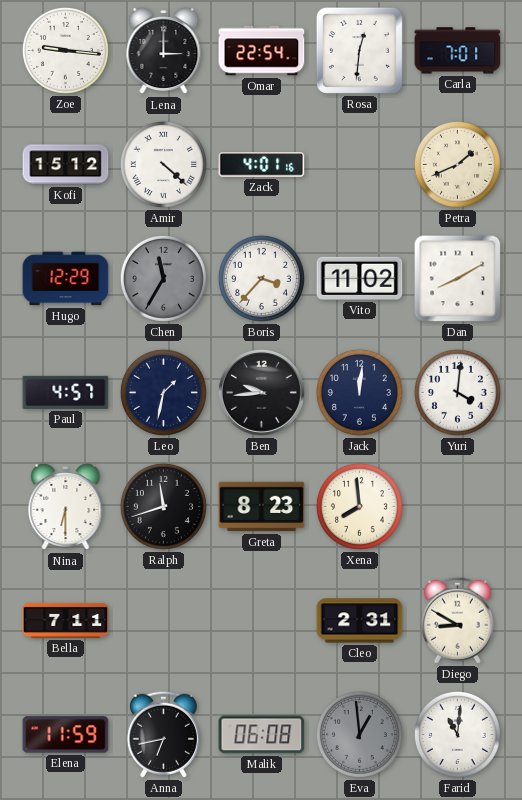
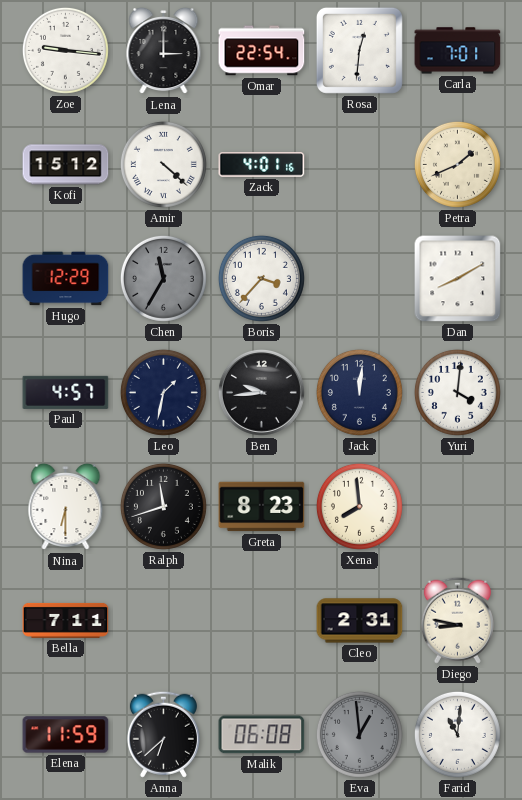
Vito: 11:02 -> none (360, 278)
Diego: 8:50 -> 8:47 (457, 620)
Anna: 6:43 -> 6:38 (163, 734)
